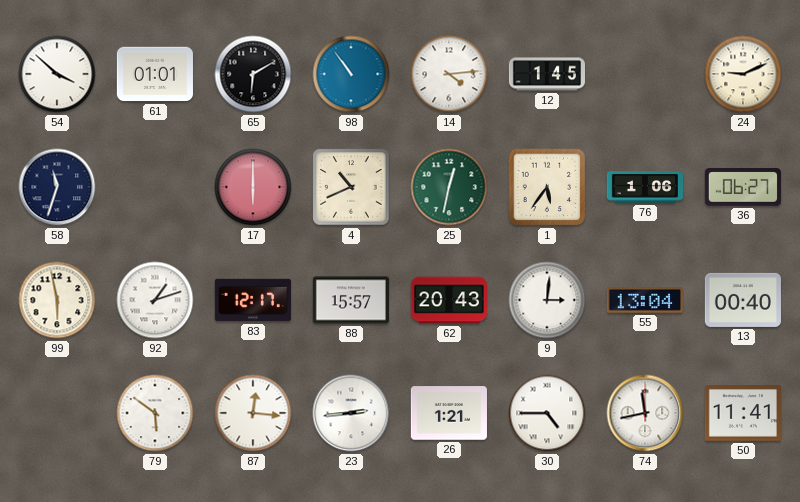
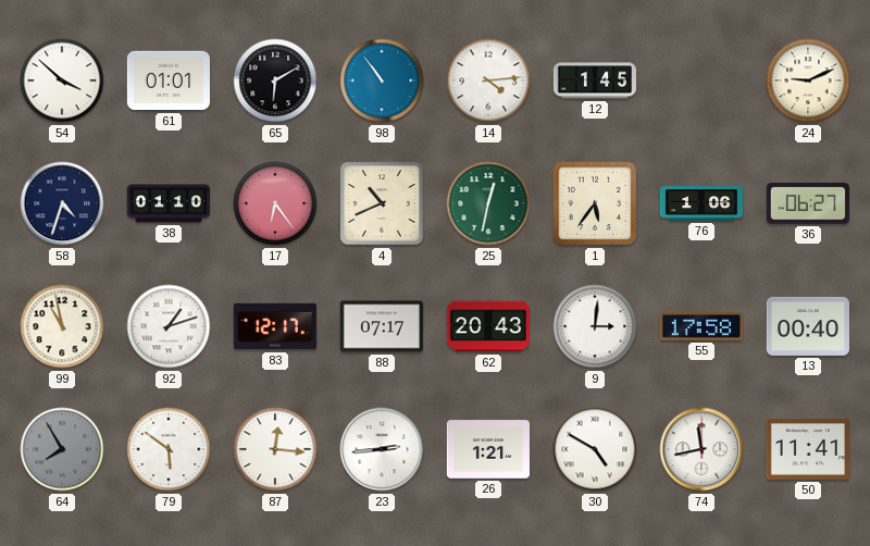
58: 11:33 -> 4:33 (62, 203)
38: none -> 01:10 (167, 203)
17: 6:00 -> 6:24 (275, 203)
99: 5:58 -> 10:58 (62, 326)
88: 15:57 -> 07:17 (382, 326)
55: 13:04 -> 17:58 (701, 327)
64: none -> 7:55 (62, 449)
30: 4:45 -> 4:50 (595, 449)
